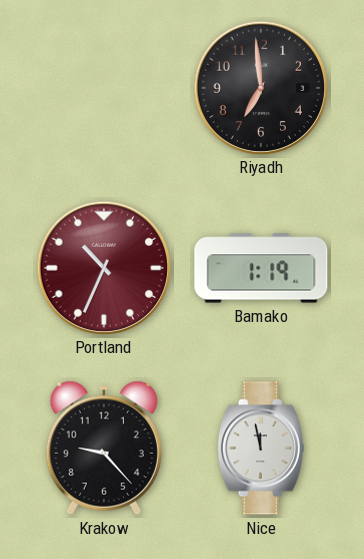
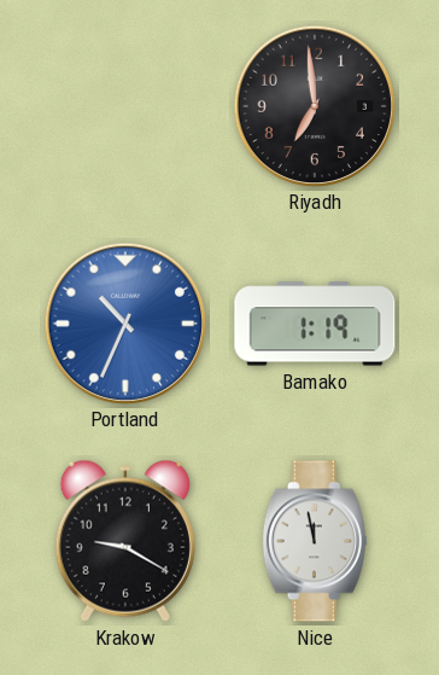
Portland dial: burgundy -> blue (124, 322)
Krakow: 9:23 -> 9:20 (125, 541)
